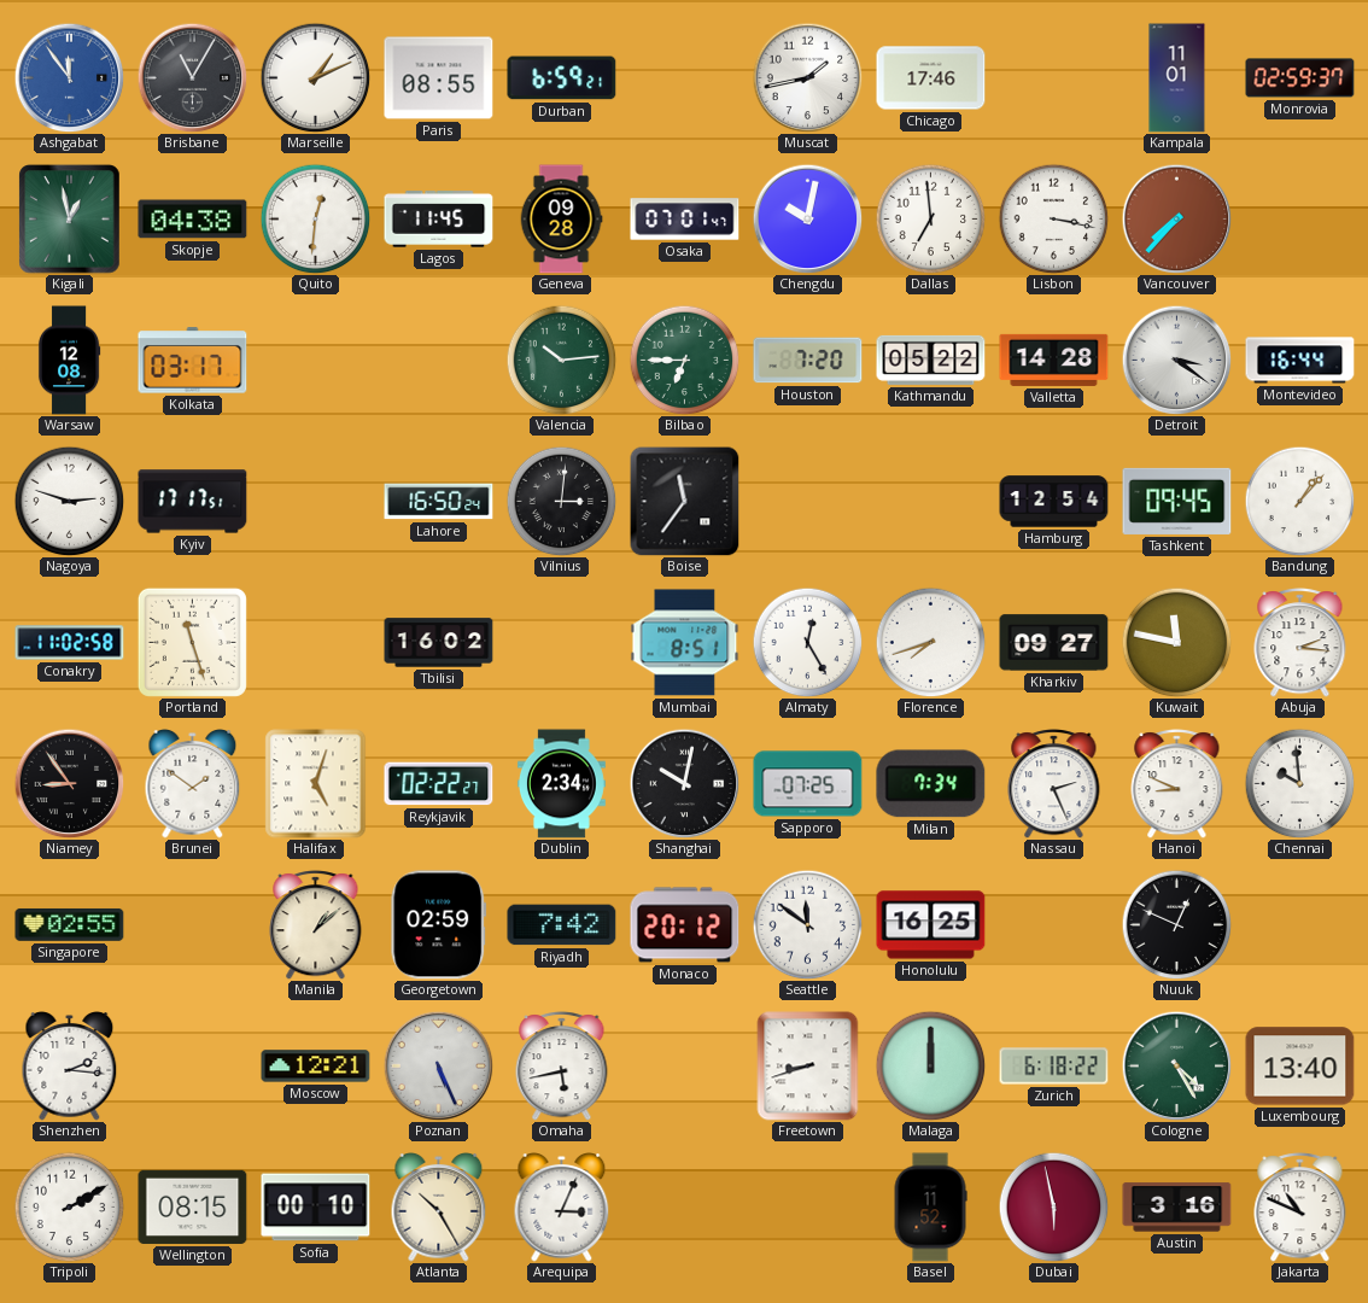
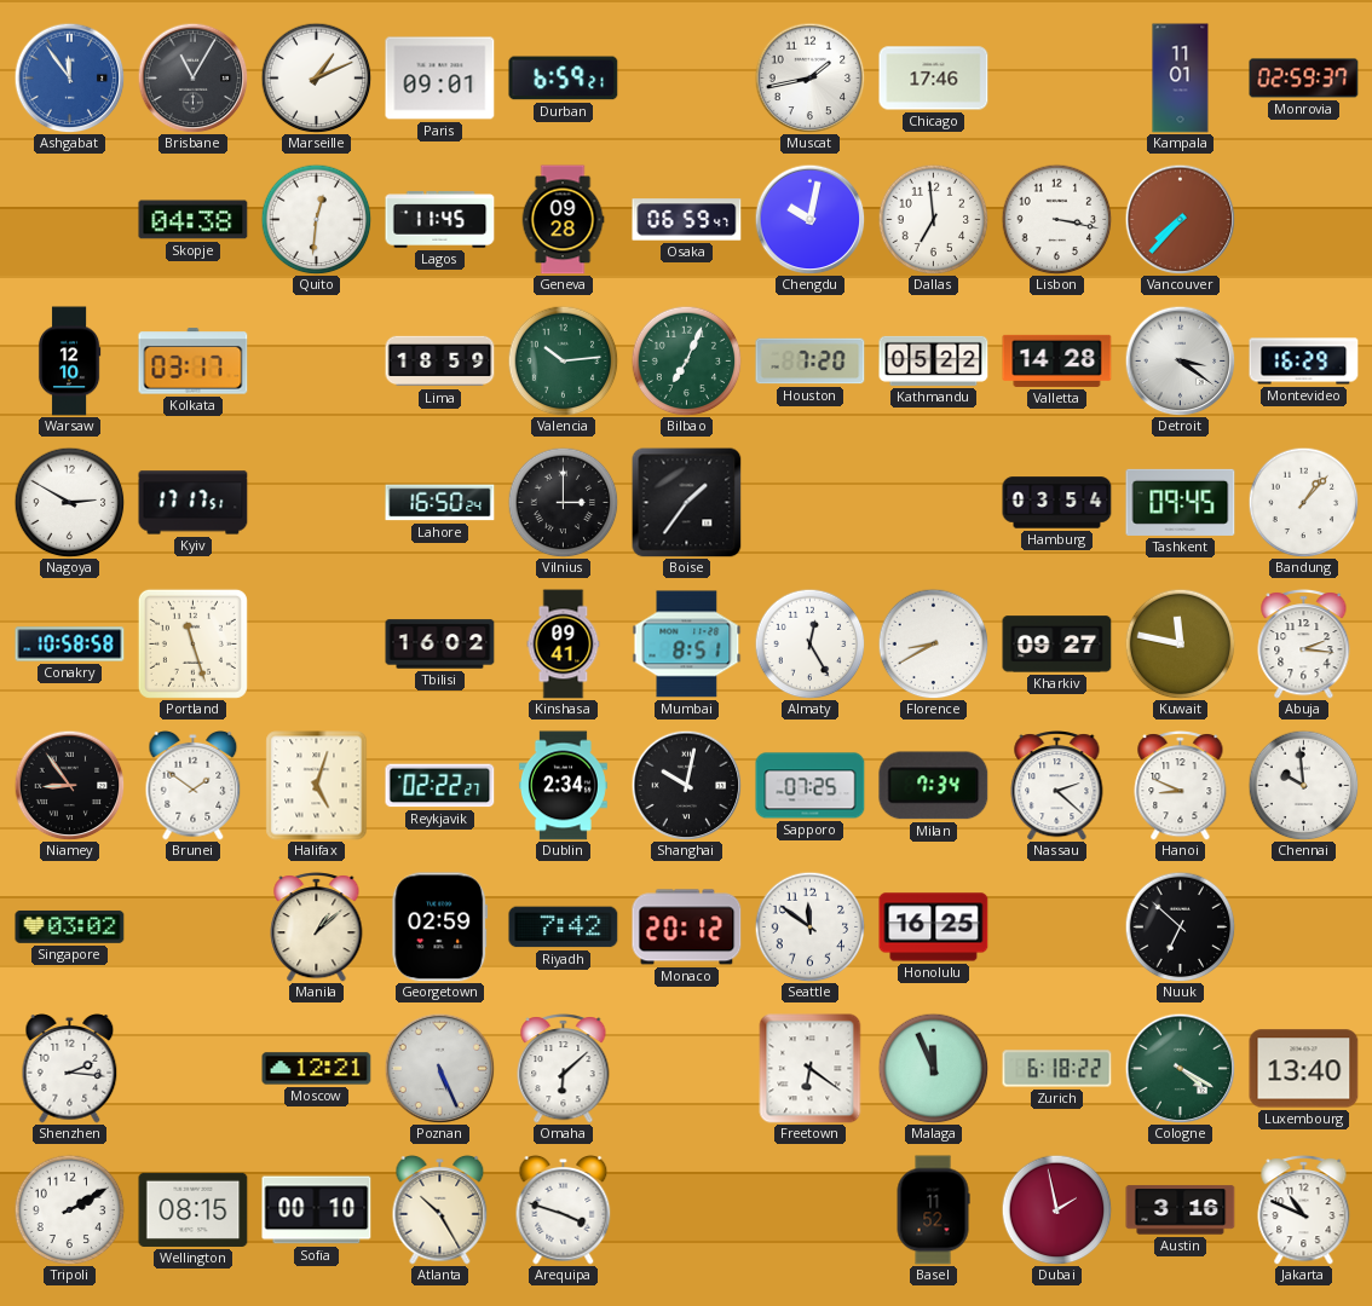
Paris: 08:55 -> 09:01 (440, 79)
Kigali: 12:58 -> none (70, 220)
Osaka: 07:01 -> 06:59 (687, 220)
Warsaw: 12:08 -> 12:10 (69, 362)
Lima: none -> 18:59 (440, 362)
Bilbao: 6:45 -> 7:04 (686, 360)
Montevideo: 16:44 -> 16:29 (1304, 362)
Nagoya: 2:48 -> 2:50 (69, 502)
Vilnius: 3:01 -> 3:00 (563, 502)
Boise: 11:36 -> 1:36 (686, 502)
Hamburg: 12:54 -> 03:54 (1057, 503)
Conakry: 11:02 -> 10:58 (70, 645)
Kinshasa: none -> 09:41 (564, 645)
Florence: 7:42 -> 8:40 (933, 643)
Nassau: 2:26 -> 2:22 (1057, 786)
Singapore: 02:55 -> 03:02 (70, 926)
Nuuk: 12:49 -> 6:52 (1180, 926)
Omaha: 5:43 -> 6:08 (564, 1069)
Freetown: 8:42 -> 6:21 (811, 1069)
Malaga: 12:00 -> 11:56 (933, 1068)
Cologne: 4:25 -> 4:20 (1180, 1068)
Arequipa: 3:04 -> 3:48 (564, 1210)
Dubai: 5:58 -> 1:58 (1056, 1209)
